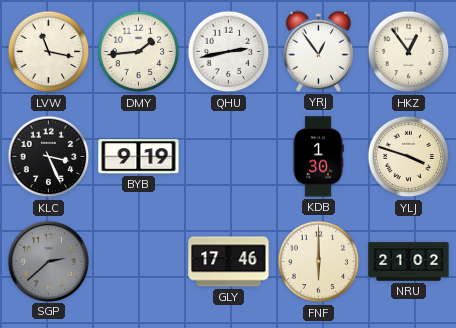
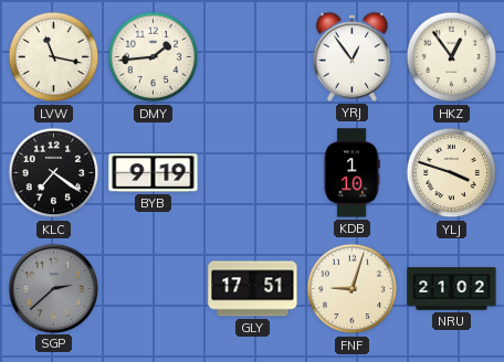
QHU: 2:43 -> none (229, 52)
KLC: 3:26 -> 7:21 (54, 173)
KDB: 1:30 -> 1:10 (351, 173)
GLY: 17:46 -> 17:51 (253, 289)
FNF: 6:00 -> 9:03 (353, 289)
